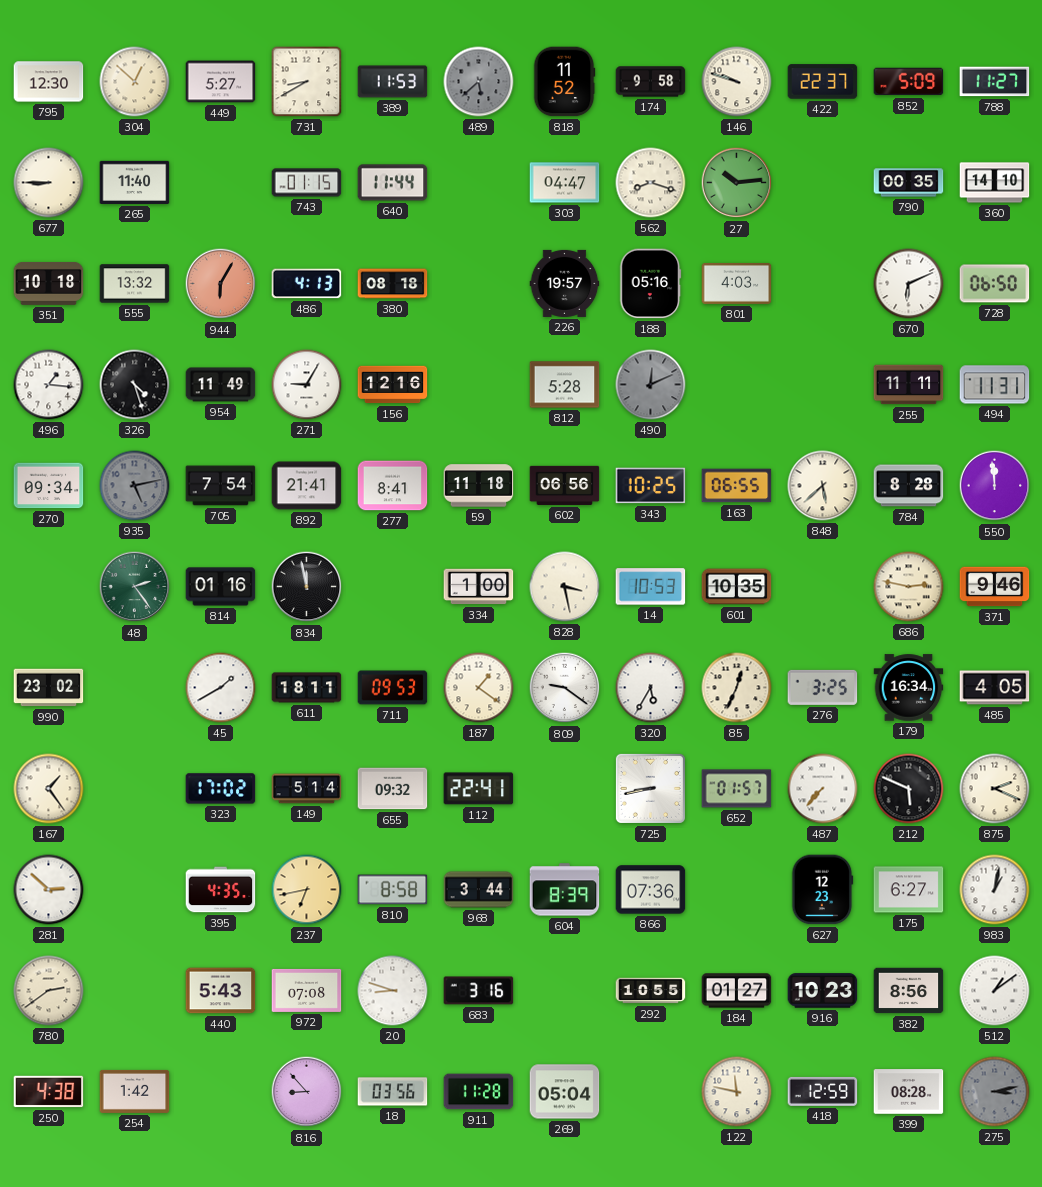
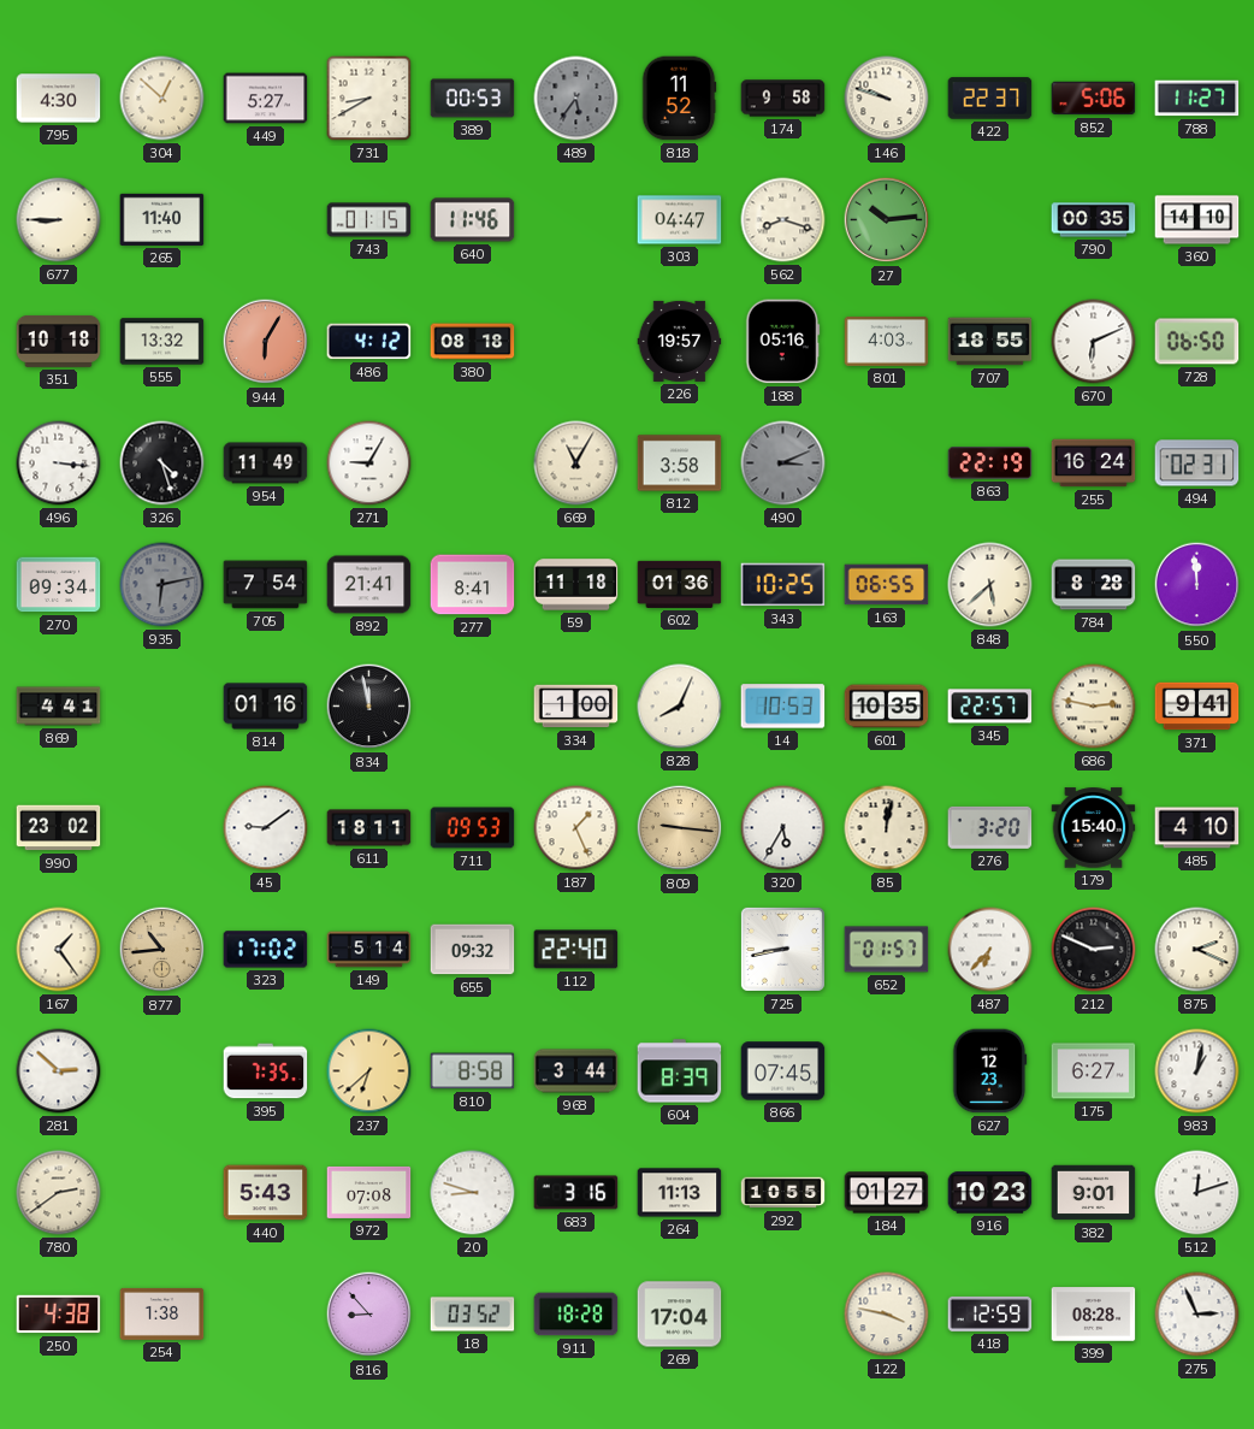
795: 12:30 -> 4:30 (59, 99)
389: 11:53 -> 00:53 (473, 99)
489: 5:38 -> 5:36 (576, 99)
852: 5:09 -> 5:06 (1094, 99)
640: 11:44 -> 11:46 (473, 220)
486: 4:13 -> 4:12 (369, 342)
707: none -> 18:55 (990, 342)
496: 1:16 -> 3:16 (59, 463)
156: 12:16 -> none (393, 385)
669: none -> 11:05 (576, 463)
812: 5:28 -> 3:58 (680, 463)
490: 12:11 -> 3:11 (783, 463)
863: none -> 22:19 (990, 463)
255: 11:11 -> 16:24 (1094, 463)
494: 11:31 -> 02:31 (1197, 463)
935: 5:13 -> 6:13 (162, 585)
602: 06:56 -> 01:36 (680, 584)
869: none -> 4:41 (59, 707)
48: 2:24 -> none (135, 587)
828: 3:28 -> 8:04 (680, 707)
345: none -> 22:57 (990, 707)
371: 9:46 -> 9:41 (1197, 707)
45: 1:40 -> 9:09 (266, 828)
187: 1:21 -> 1:26 (576, 828)
809: 9:21 -> 9:16 (680, 828)
809 dial: white -> champagne (680, 828)
85: 12:34 -> 12:02 (887, 828)
276: 3:25 -> 3:20 (990, 827)
179: 16:34 -> 15:40 (1094, 828)
485: 4:05 -> 4:10 (1197, 828)
877: none -> 10:44 (162, 950)
112: 22:41 -> 22:40 (576, 950)
487: 7:37 -> 6:37 (990, 950)
212: 5:49 -> 2:49 (1094, 950)
395: 4:35 -> 7:35 (266, 1071)
237: 6:43 -> 6:38 (369, 1071)
866: 07:36 -> 07:45 (783, 1071)
264: none -> 11:13 (680, 1193)
382: 8:56 -> 9:01 (1094, 1193)
512: 1:09 -> 12:12 (1197, 1193)
254: 1:42 -> 1:38 (162, 1313)
18: 03:56 -> 03:52 (473, 1315)
911: 11:28 -> 18:28 (576, 1315)
269: 05:04 -> 17:04 (680, 1315)
122: 11:47 -> 3:47 (887, 1315)
275: 3:13 -> 2:56 (1197, 1315)
275 dial: grey -> white (1197, 1315)
